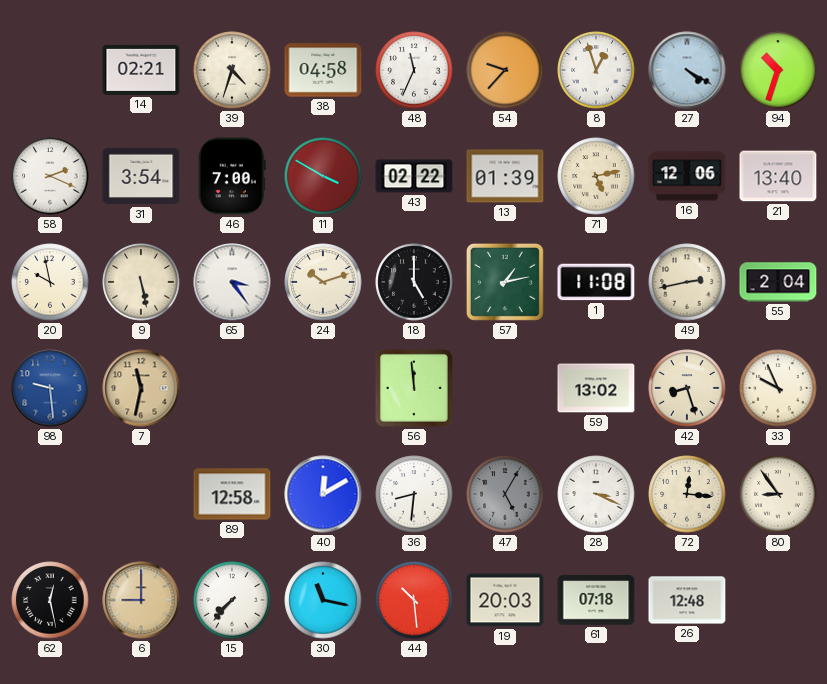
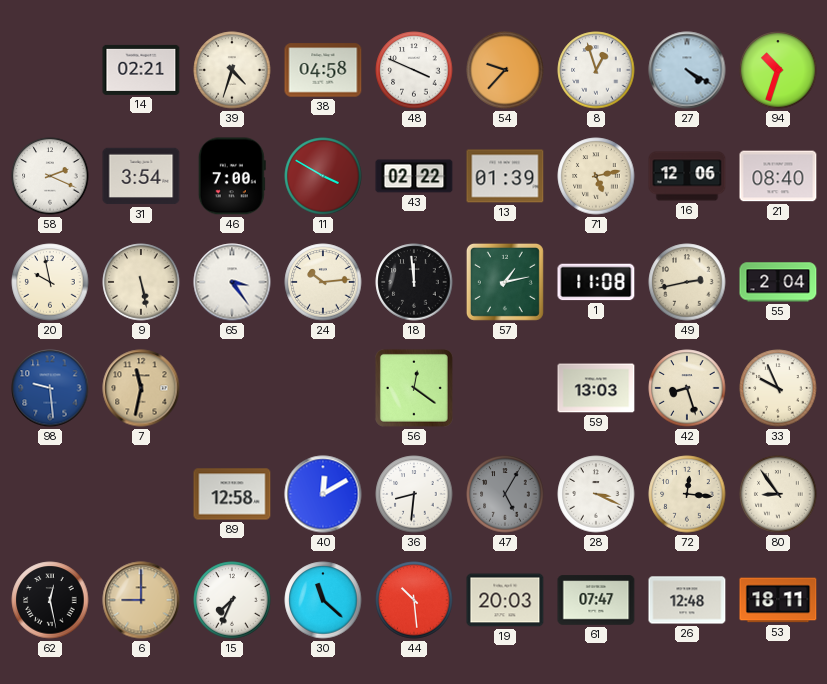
48: 11:34 -> 3:49 (414, 70)
21: 13:40 -> 08:40 (778, 176)
24: 10:12 -> 10:14 (323, 282)
18: 5:00 -> 11:59 (414, 282)
56: 11:59 -> 12:21 (414, 388)
59: 13:02 -> 13:03 (596, 388)
15: 7:37 -> 7:34 (232, 600)
30: 11:17 -> 11:22 (323, 600)
61: 07:18 -> 07:47 (596, 600)
53: none -> 18:11 (778, 600)
